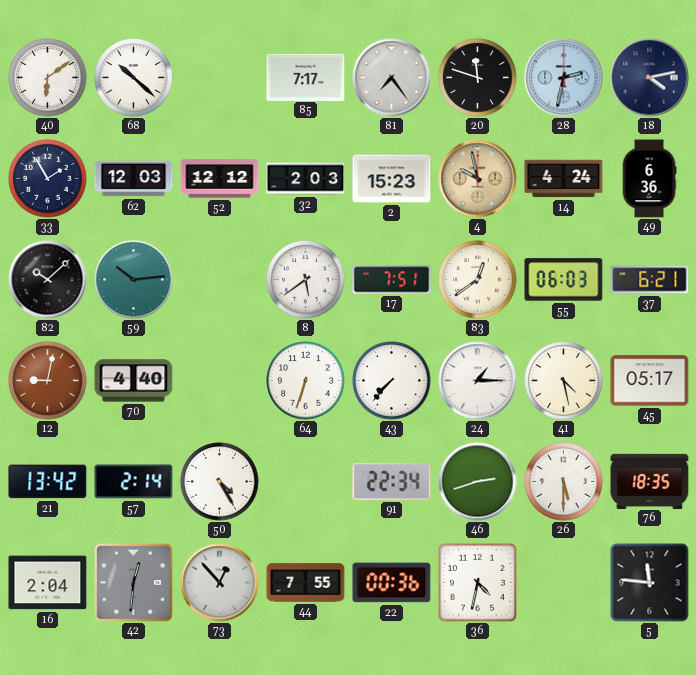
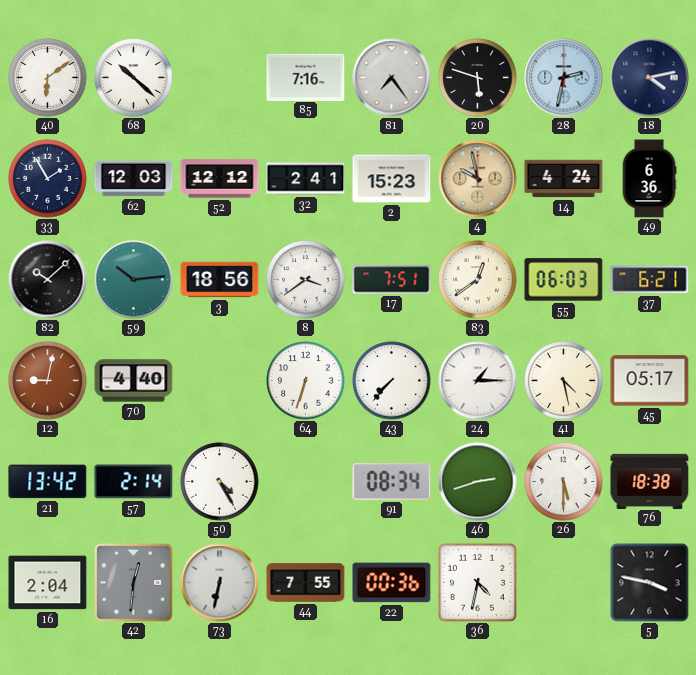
85: 7:17 -> 7:16 (306, 77)
20: 11:48 -> 5:48 (478, 78)
32: 2:03 -> 2:41 (306, 179)
3: none -> 18:56 (220, 280)
8: 5:39 -> 3:39 (306, 280)
91: 22:34 -> 08:34 (392, 482)
76: 18:35 -> 18:38 (650, 481)
73: 12:53 -> 6:32 (220, 583)
5: 11:46 -> 3:47 (650, 583)
